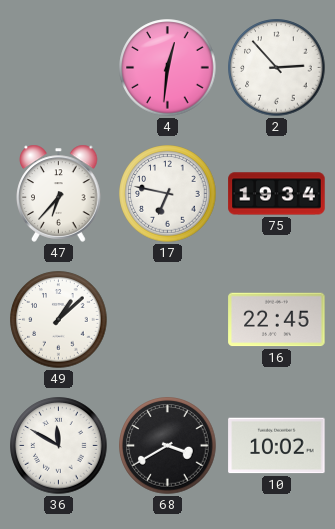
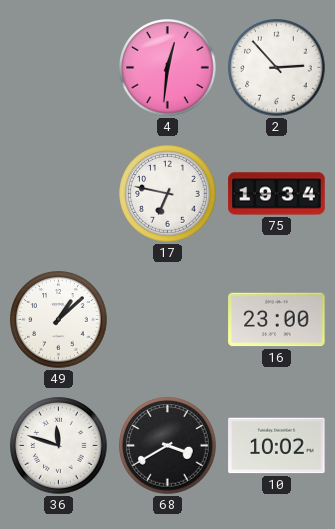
47: 6:37 -> none (59, 193)
16: 22:45 -> 23:00 (277, 320)
36: 11:50 -> 11:48 (59, 446)
